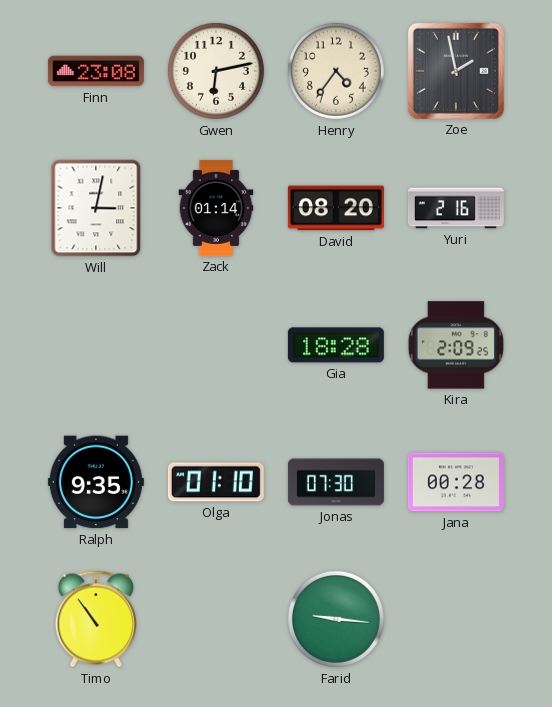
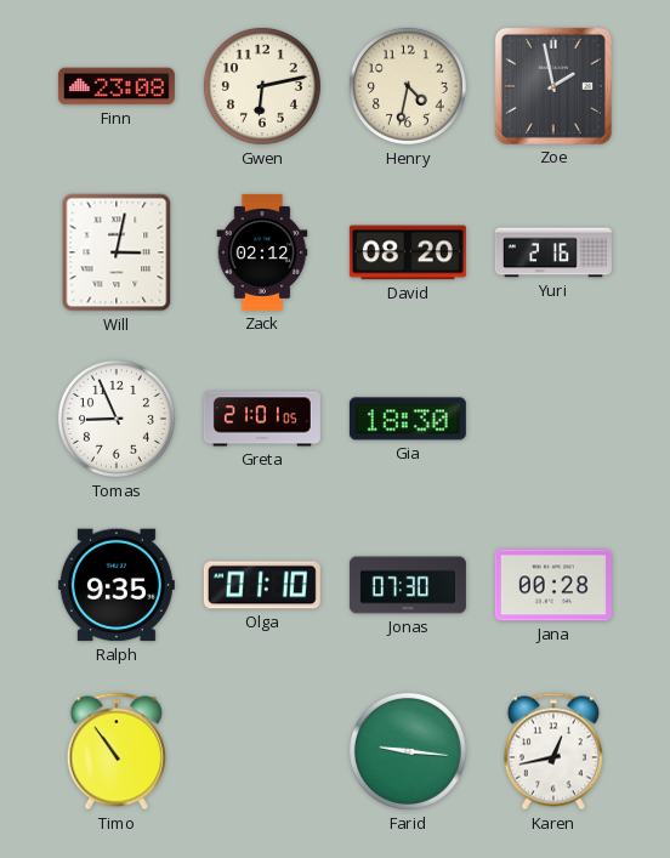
Henry: 4:36 -> 4:32 (408, 86)
Zack: 01:14 -> 02:12 (262, 252)
Tomas: none -> 8:56 (117, 419)
Greta: none -> 21:01 (262, 419)
Gia: 18:28 -> 18:30 (408, 419)
Kira: 2:09 -> none (456, 345)
Karen: none -> 12:43 (553, 751)
